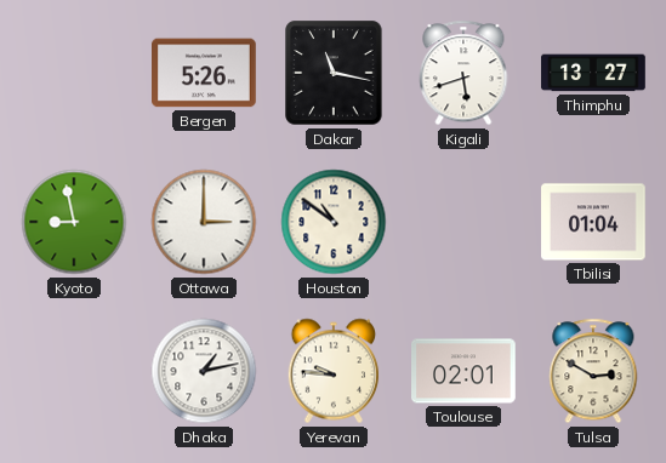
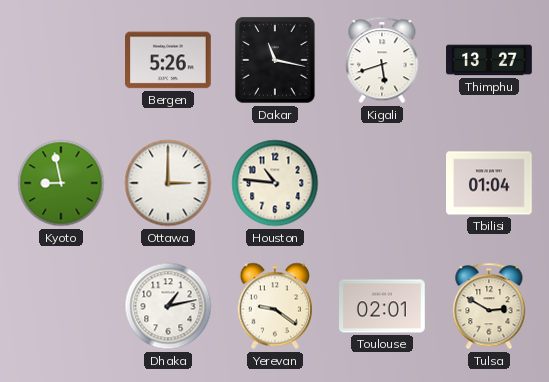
Houston: 10:51 -> 10:46 (275, 183)
Yerevan: 9:46 -> 9:21 (274, 306)
